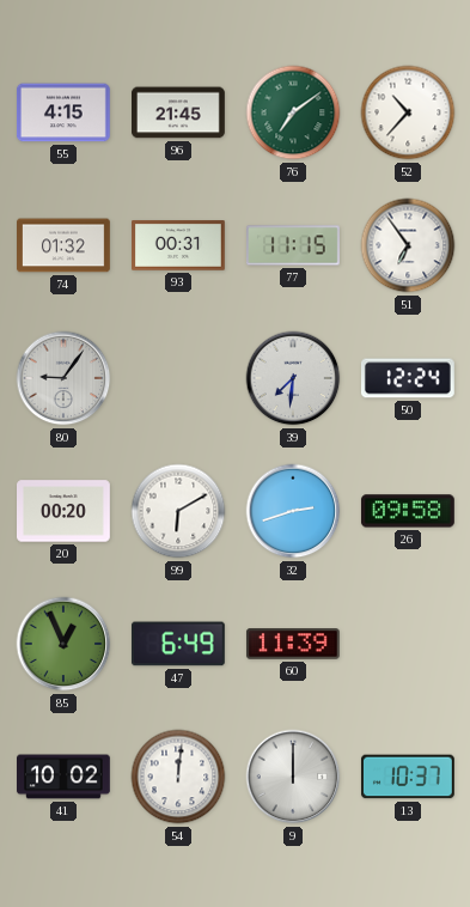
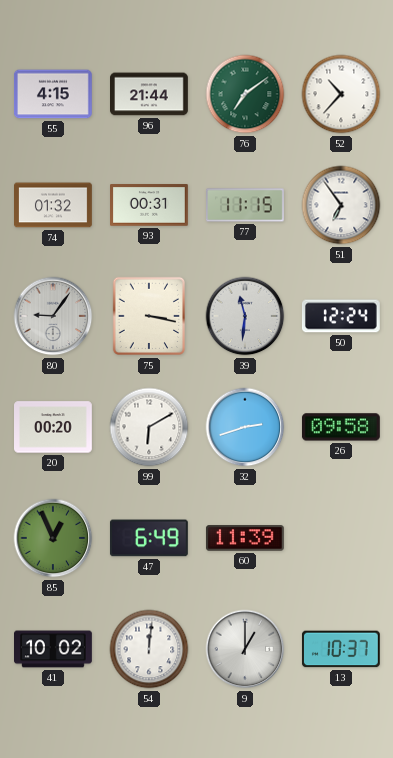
96: 21:45 -> 21:44 (150, 94)
75: none -> 3:17 (148, 316)
39: 7:31 -> 11:31 (245, 316)
9: 12:00 -> 1:00 (245, 649)
